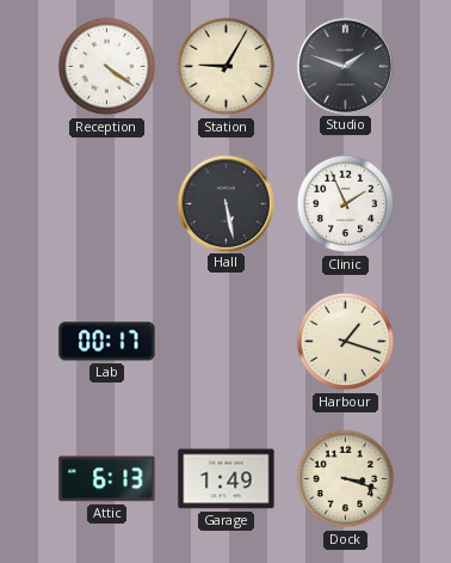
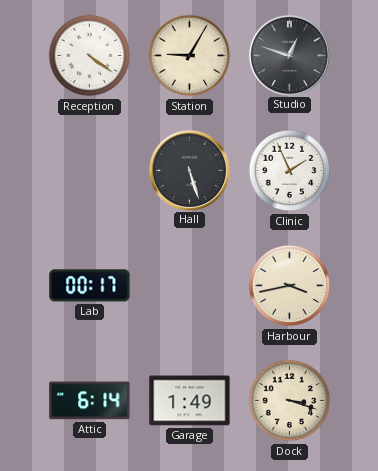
Studio: 1:48 -> 12:48 (289, 55)
Hall: 5:28 -> 5:27 (189, 170)
Harbour: 1:18 -> 3:43 (290, 286)
Attic: 6:13 -> 6:14 (90, 401)
